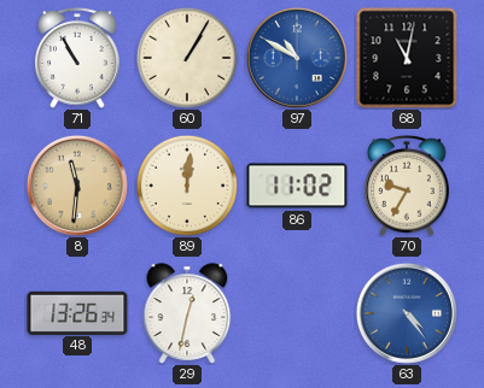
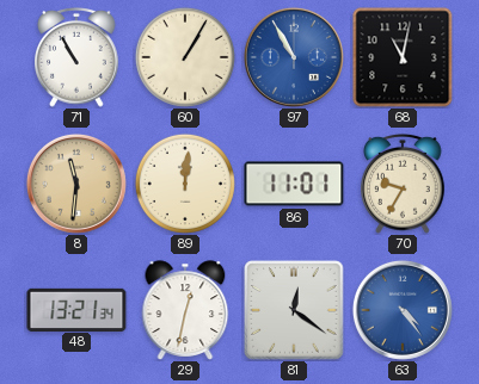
97: 10:50 -> 10:55 (294, 57)
86: 11:02 -> 11:01 (294, 184)
48: 13:26 -> 13:21 (76, 309)
81: none -> 12:21 (294, 310)
